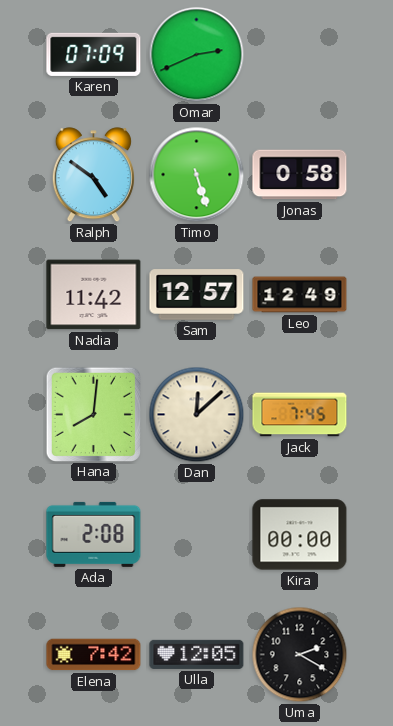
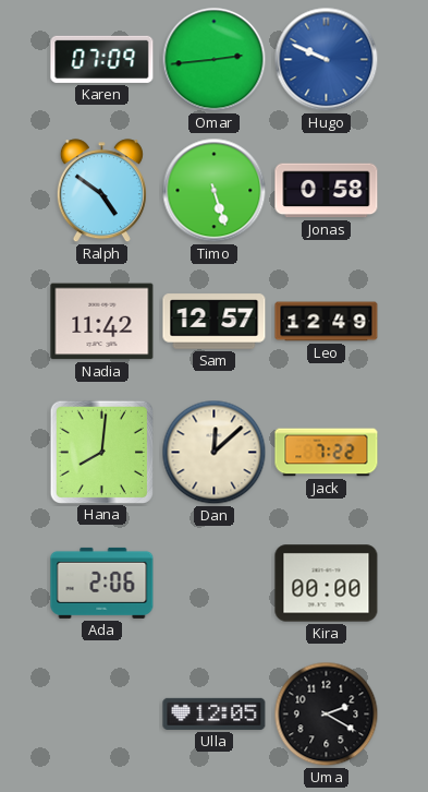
Omar: 2:41 -> 2:44 (215, 60)
Hugo: none -> 9:49 (327, 60)
Jack: 7:45 -> 7:22 (327, 453)
Ada: 2:08 -> 2:06 (102, 583)
Elena: 7:42 -> none (94, 655)
